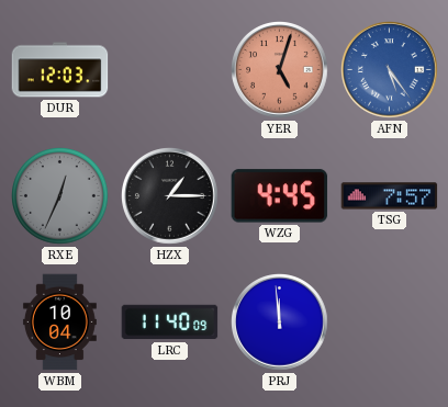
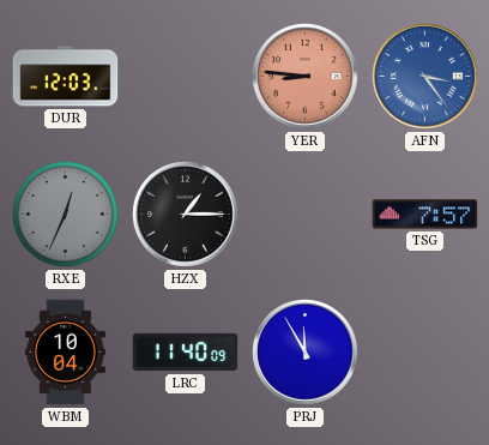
YER: 5:03 -> 8:46 (306, 77)
AFN: 5:24 -> 3:24 (425, 77)
WZG: 4:45 -> none (280, 196)
PRJ: 11:59 -> 11:55 (306, 353)
